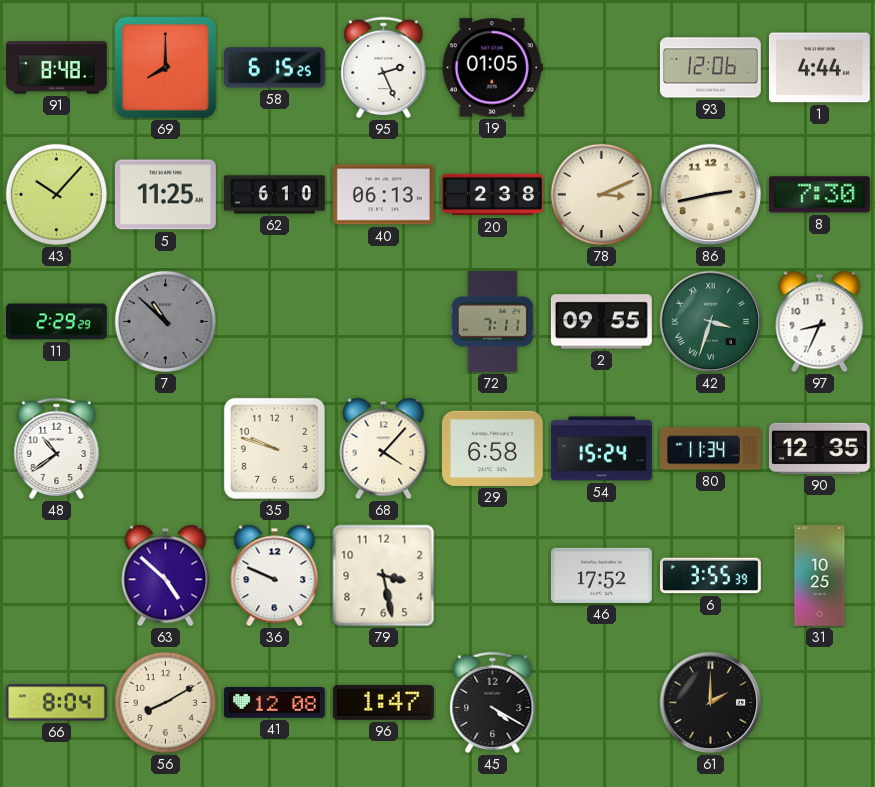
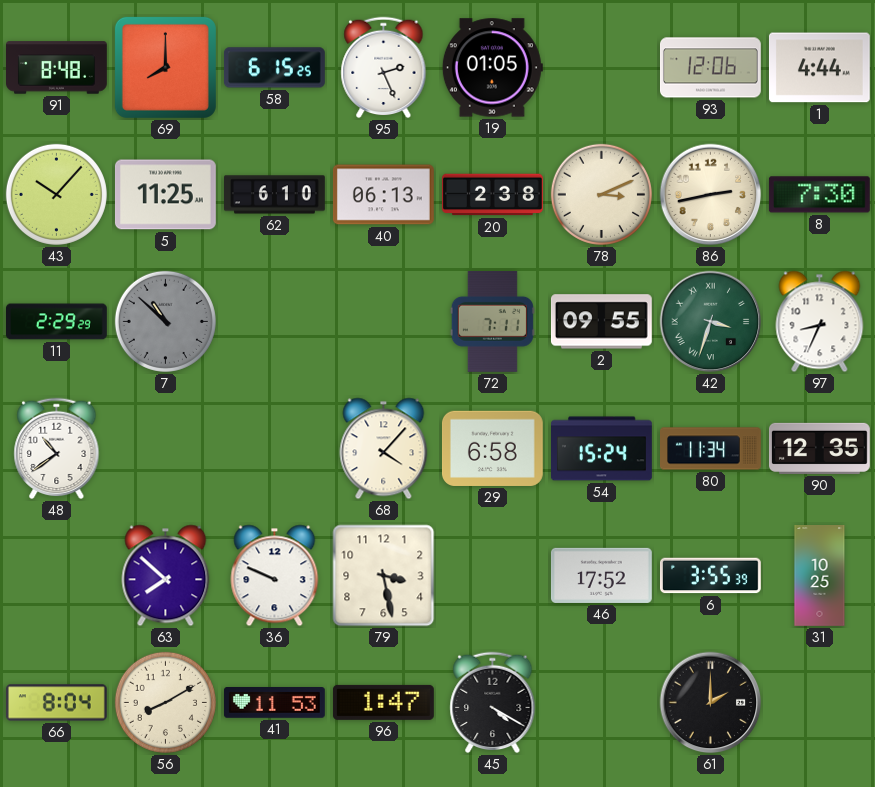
35: 9:48 -> none (274, 448)
63: 4:52 -> 7:52 (166, 576)
41: 12:08 -> 11:53 (274, 703)
